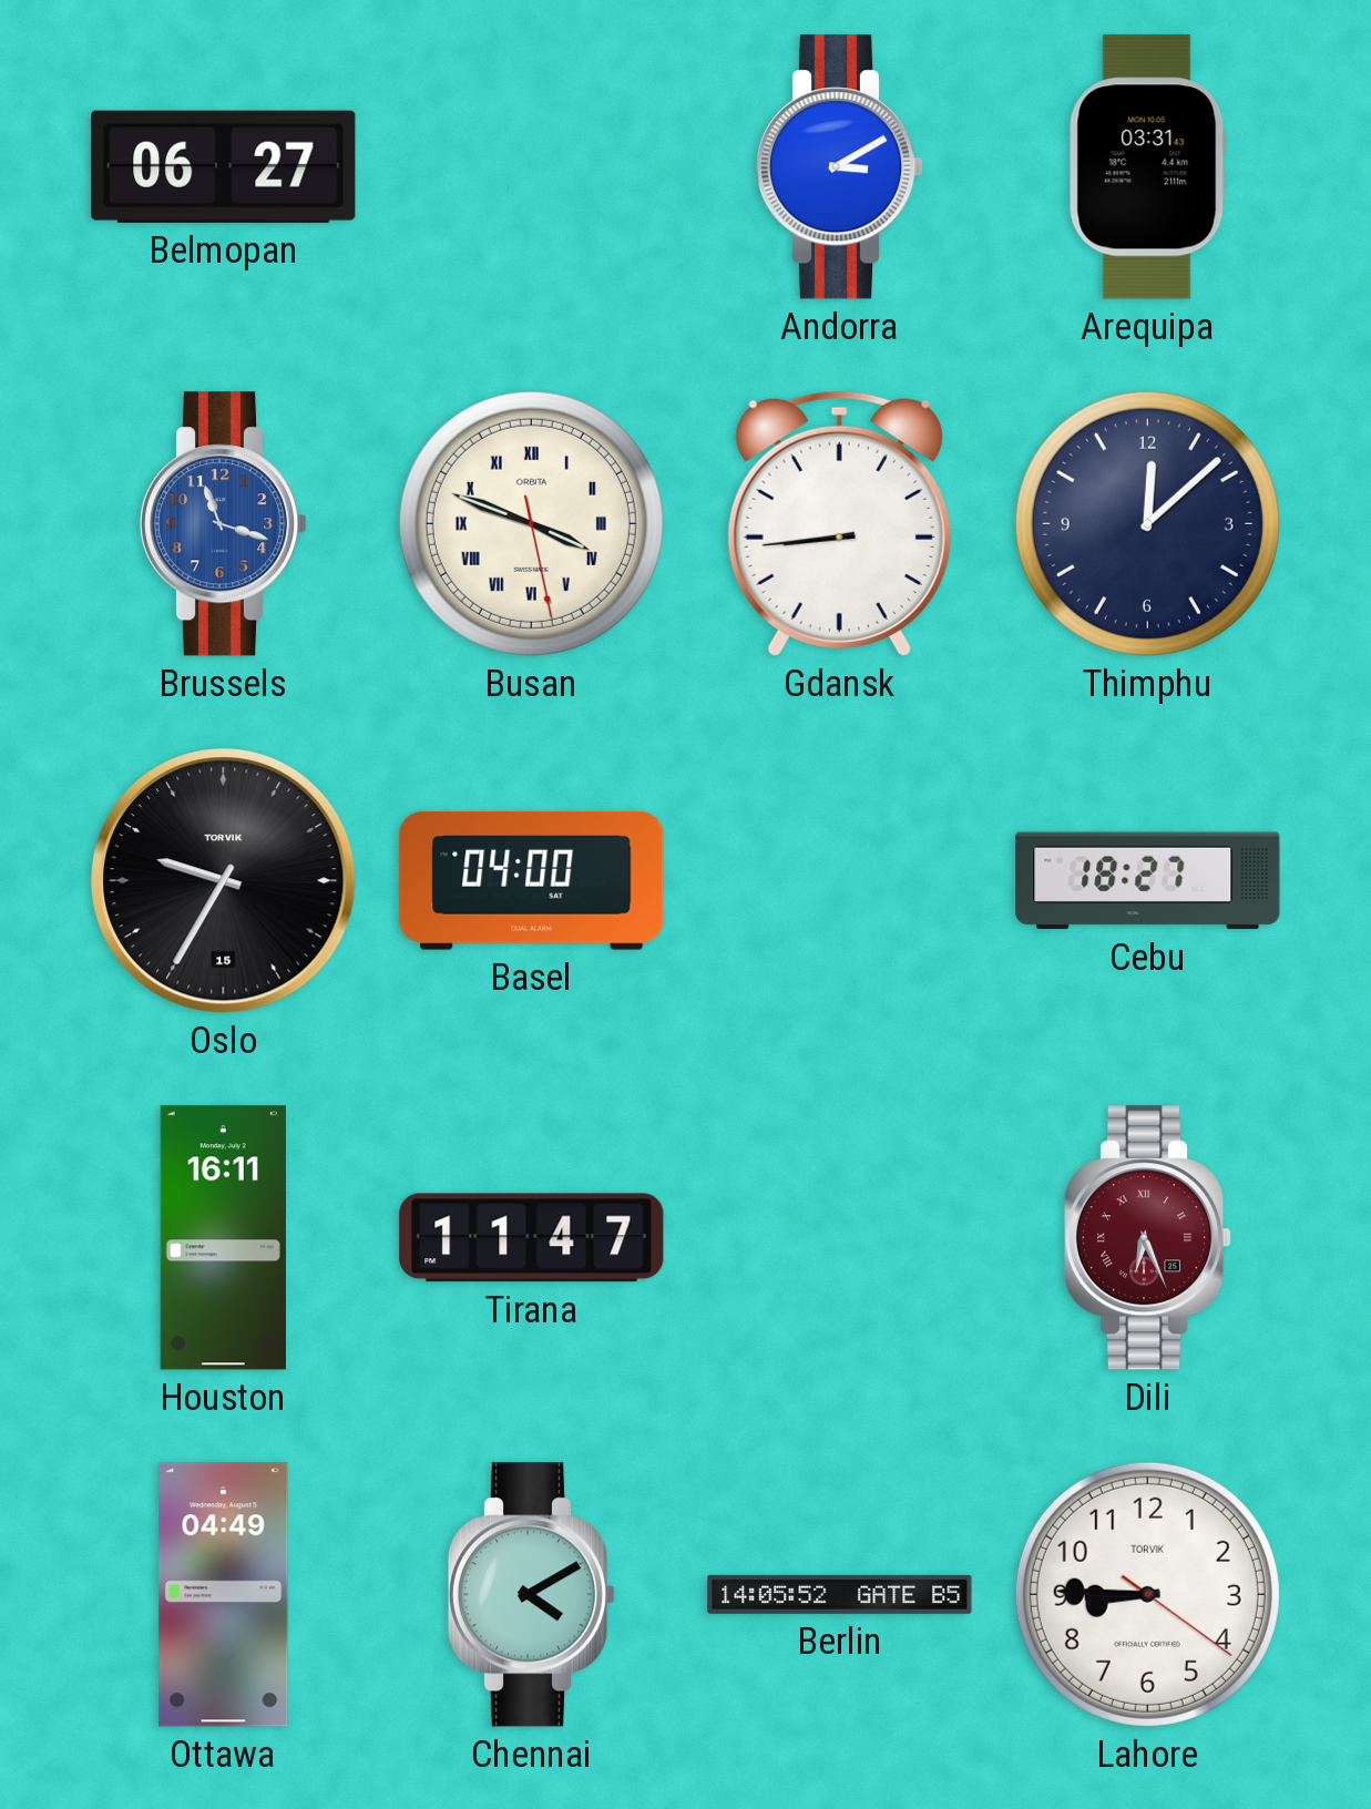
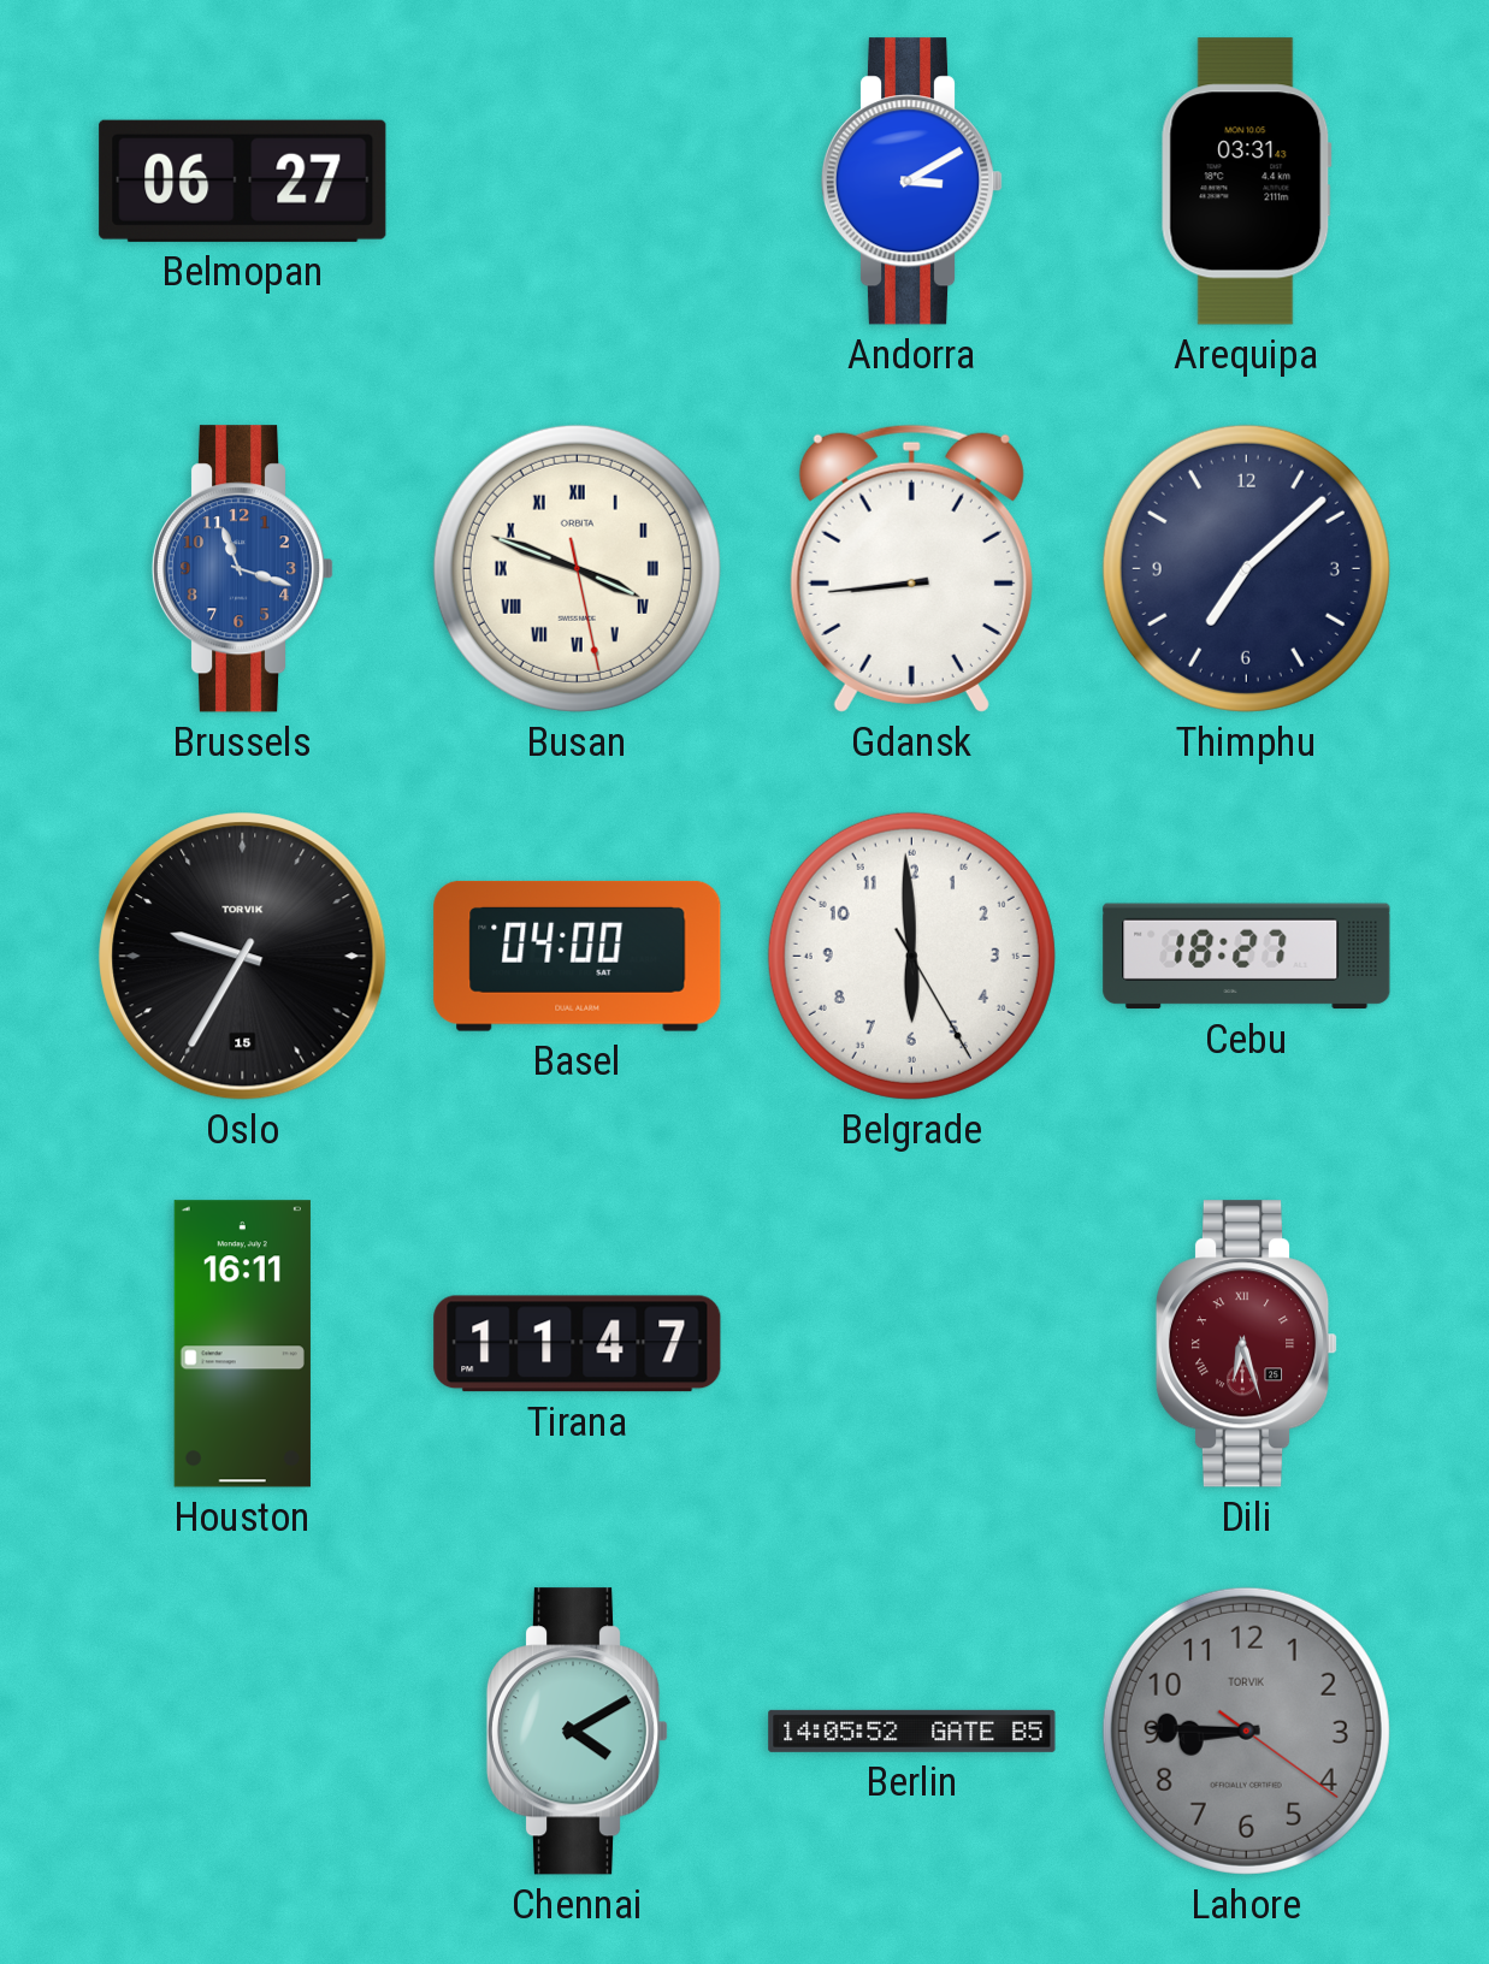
Thimphu: 12:08 -> 7:08 (1246, 568)
Belgrade: none -> 5:59 (911, 956)
Dili: 6:26 -> 6:27 (1247, 1344)
Ottawa: 04:49 -> none (224, 1595)
Lahore dial: white -> grey (1246, 1731)
